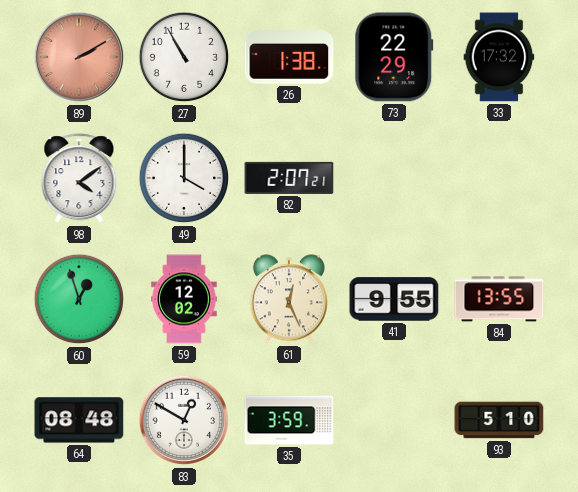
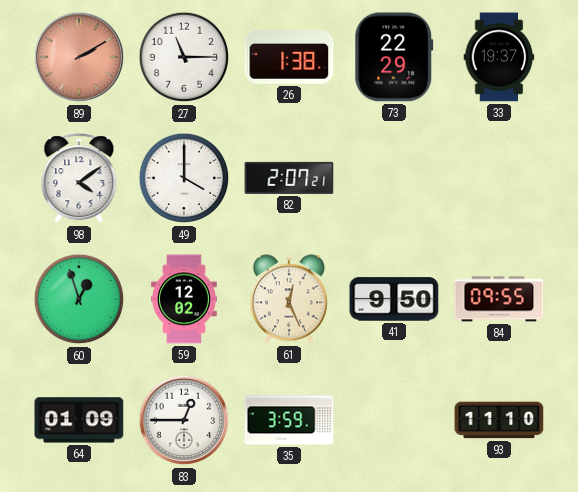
27: 10:55 -> 11:15 (184, 57)
33: 17:32 -> 19:37 (499, 57)
41: 9:55 -> 9:50 (394, 299)
84: 13:55 -> 09:55 (499, 299)
64: 08:48 -> 01:09 (79, 420)
83: 12:50 -> 12:45 (184, 420)
93: 5:10 -> 11:10 (499, 420)
